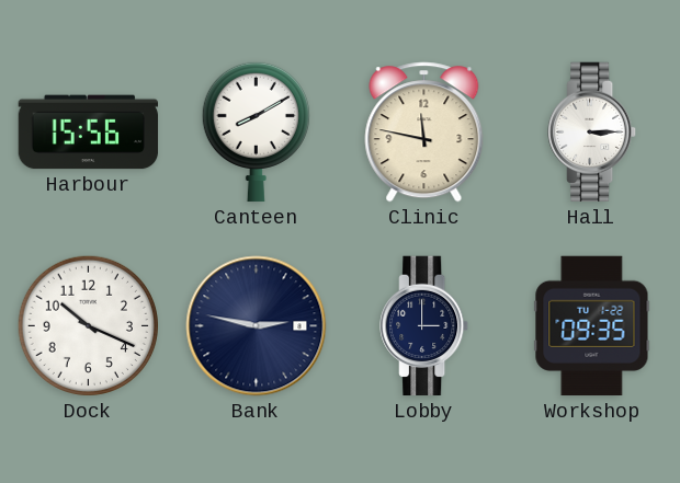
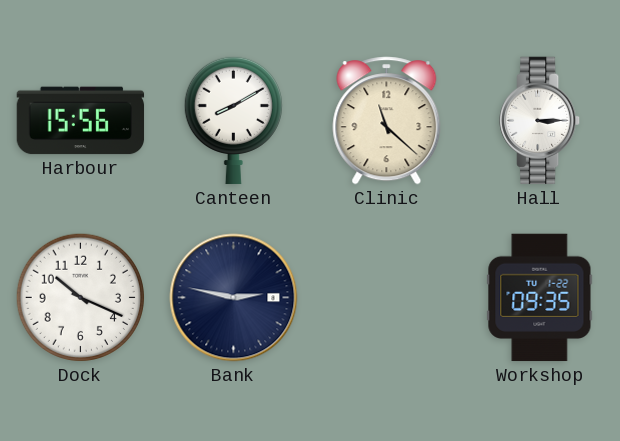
Clinic: 11:47 -> 11:22 (387, 121)
Lobby: 3:00 -> none (424, 326)
